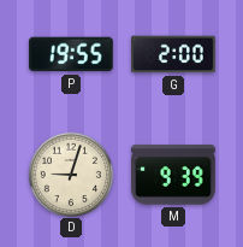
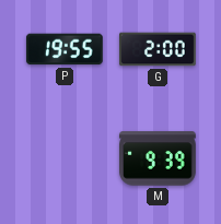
D: 9:03 -> none (70, 174)
